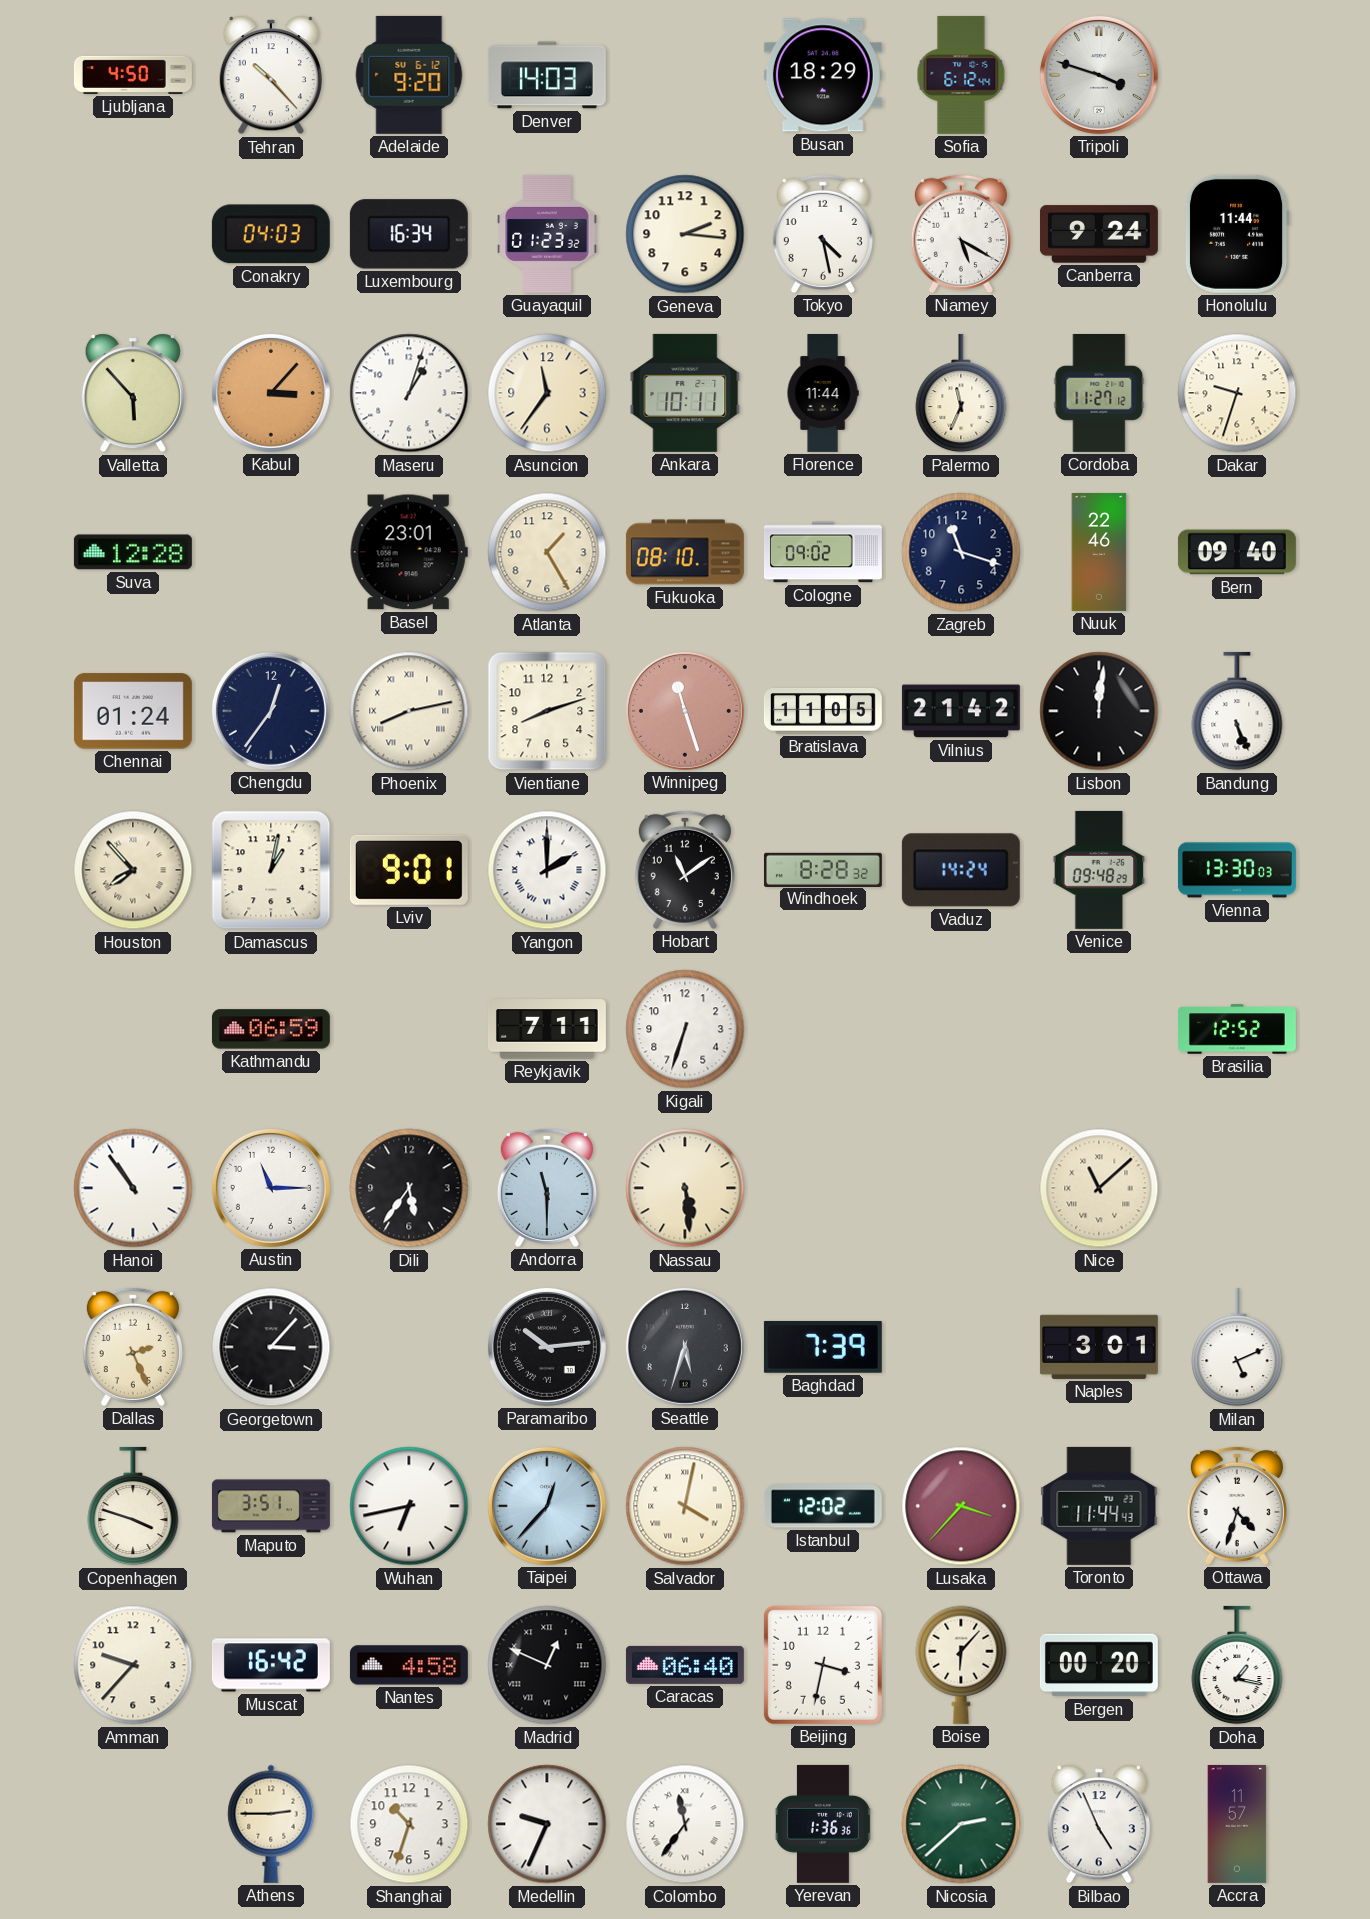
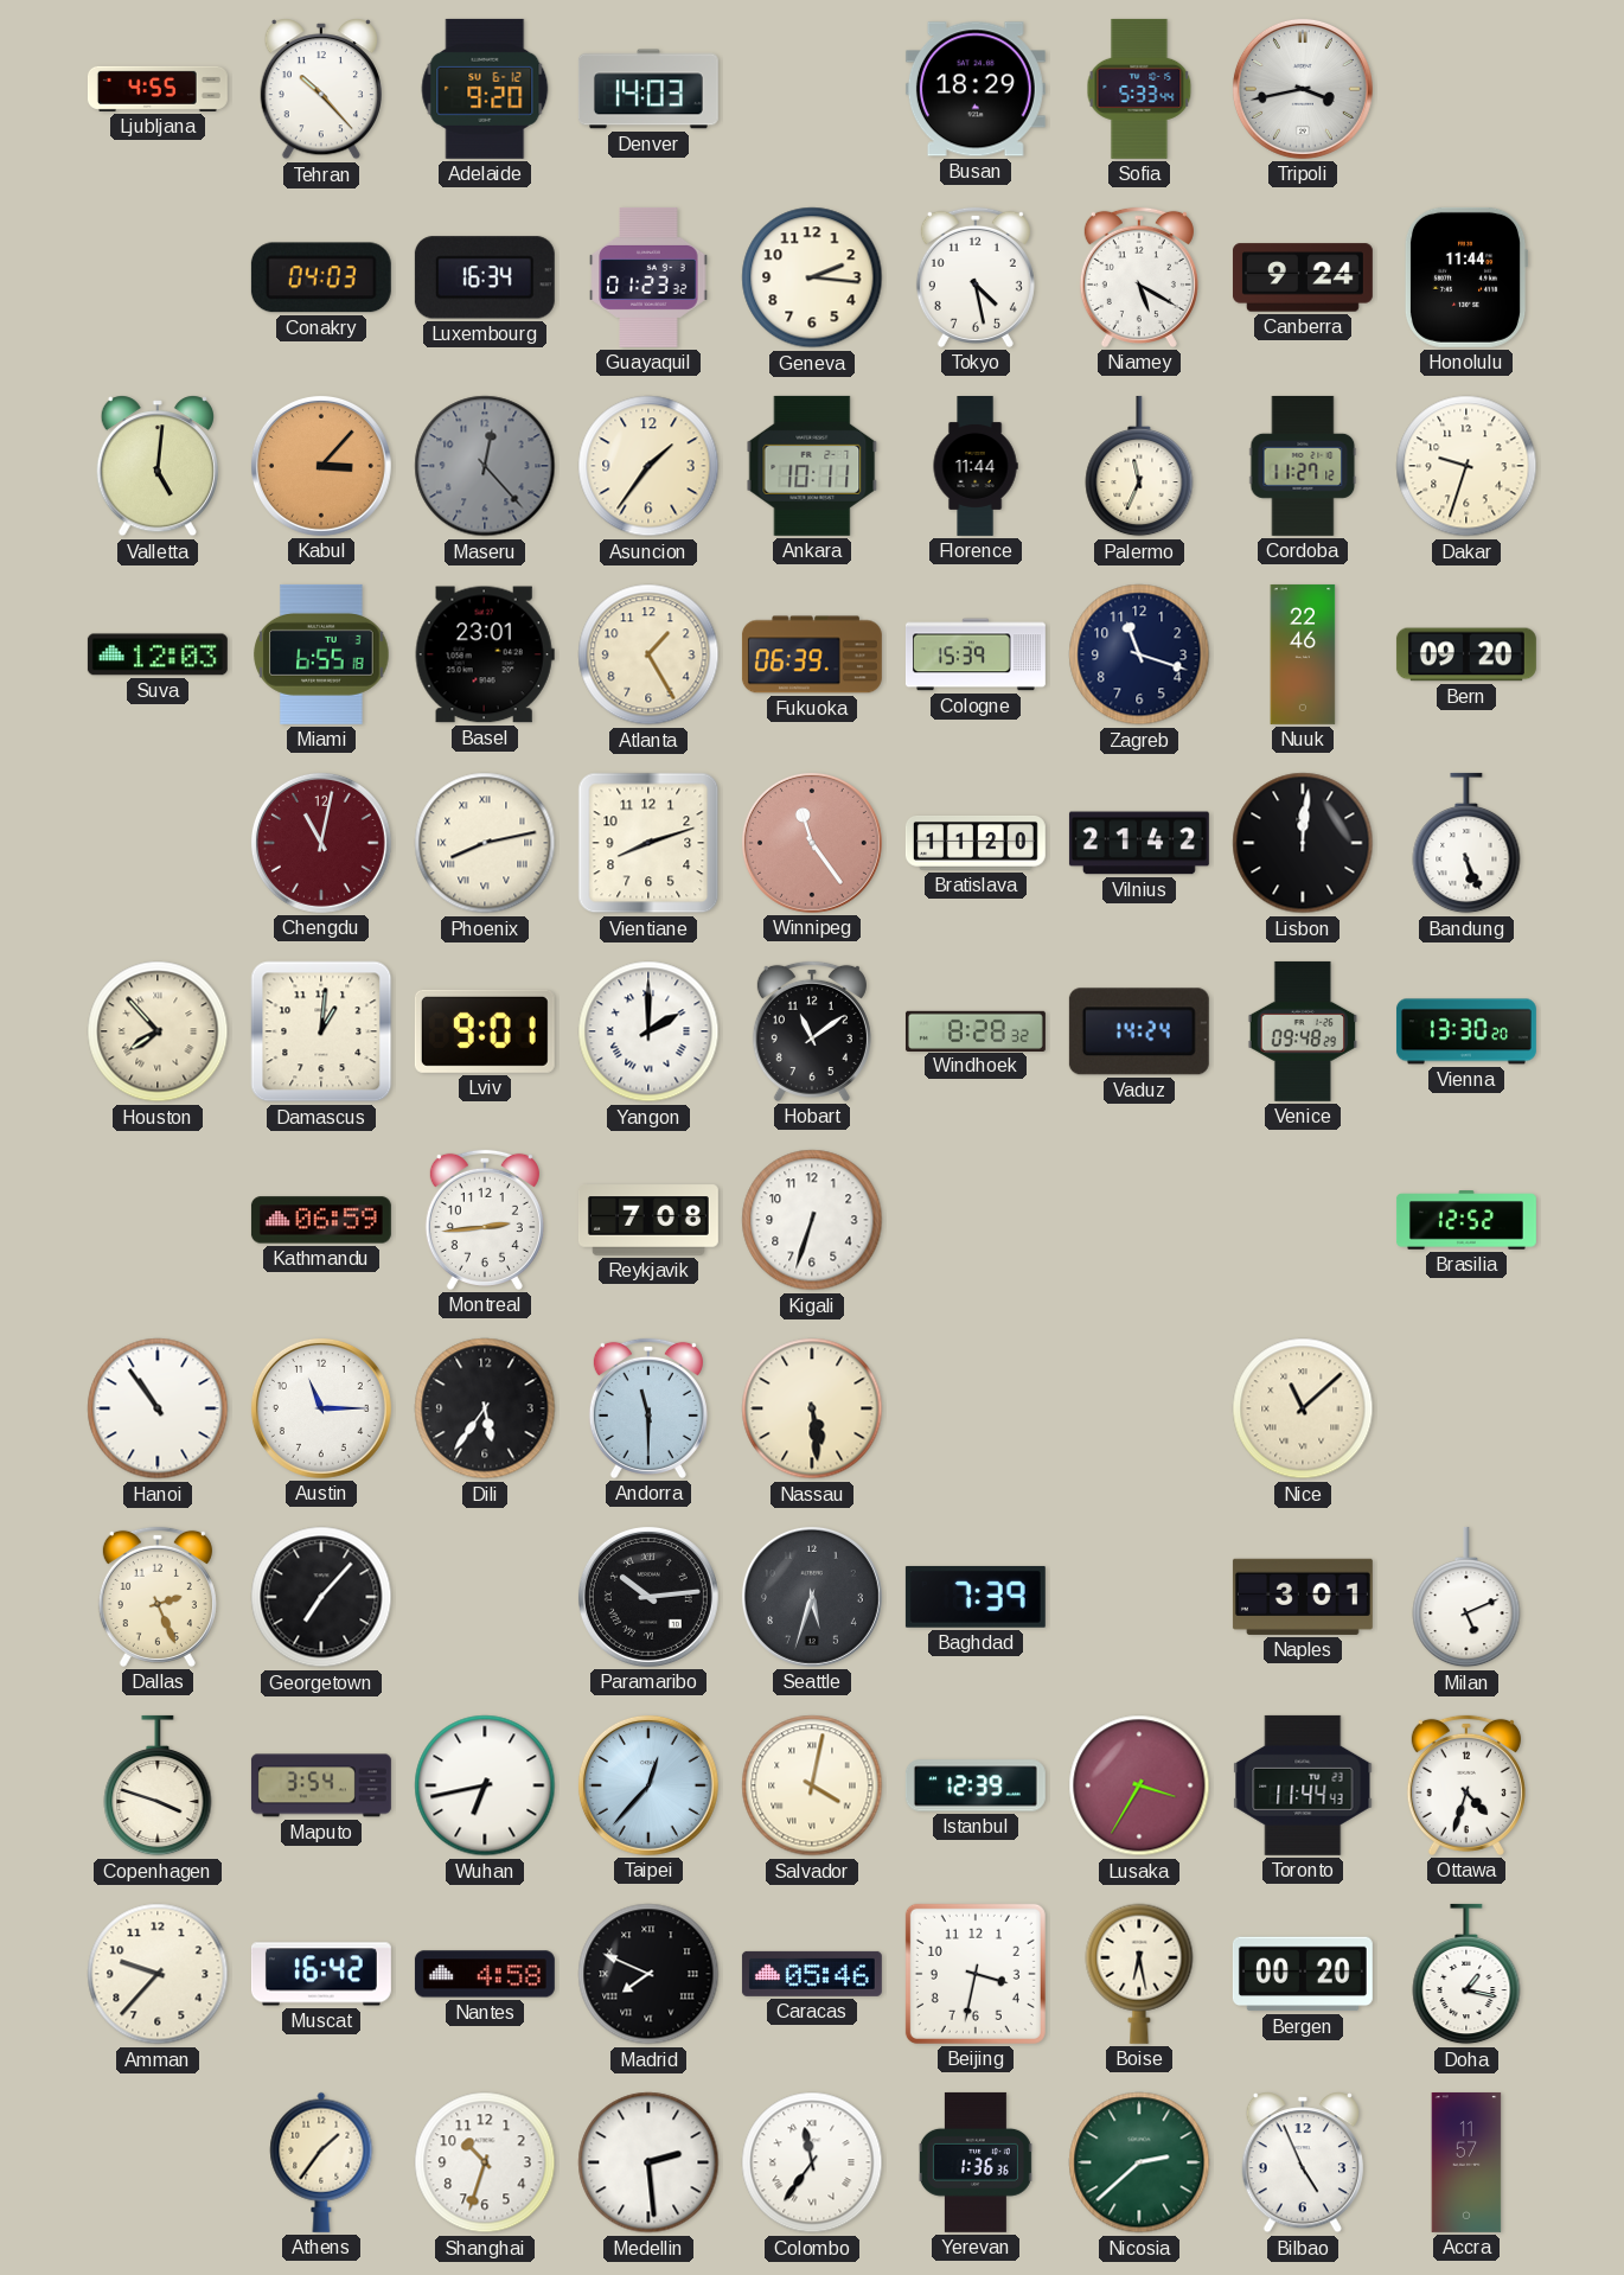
Ljubljana: 4:50 -> 4:55 (158, 89)
Sofia: 6:12 -> 5:33 (1139, 89)
Tripoli: 3:48 -> 3:43 (1303, 89)
Valletta: 5:53 -> 5:01 (158, 466)
Maseru: 1:03 -> 12:23 (485, 466)
Maseru dial: white -> grey (485, 466)
Asuncion: 11:36 -> 1:36 (648, 466)
Suva: 12:28 -> 12:03 (158, 654)
Miami: none -> 6:55 (321, 654)
Fukuoka: 08:10 -> 06:39 (812, 654)
Cologne: 09:02 -> 15:39 (976, 654)
Bern: 09:40 -> 09:20 (1466, 654)
Chennai: 01:24 -> none (133, 711)
Chengdu: 12:36 -> 11:02 (321, 843)
Chengdu dial: navy -> burgundy (321, 843)
Winnipeg: 11:27 -> 11:24 (812, 843)
Bratislava: 11:05 -> 11:20 (976, 844)
Damascus: 1:02 -> 1:01 (321, 1031)
Vienna: 13:30:03 -> 13:30:20 (1466, 1031)
Montreal: none -> 2:44 (485, 1220)
Reykjavik: 7:11 -> 7:08 (648, 1220)
Georgetown: 3:07 -> 7:07 (321, 1597)
Maputo: 3:51 -> 3:54 (321, 1785)
Istanbul: 12:02 -> 12:39 (976, 1785)
Lusaka: 3:37 -> 3:35 (1139, 1785)
Madrid: 12:49 -> 7:49 (648, 1974)
Caracas: 06:40 -> 05:46 (812, 1974)
Boise: 6:07 -> 6:28 (1139, 1974)
Athens: 2:45 -> 1:36 (321, 2162)
Medellin: 9:34 -> 2:29 (648, 2162)
